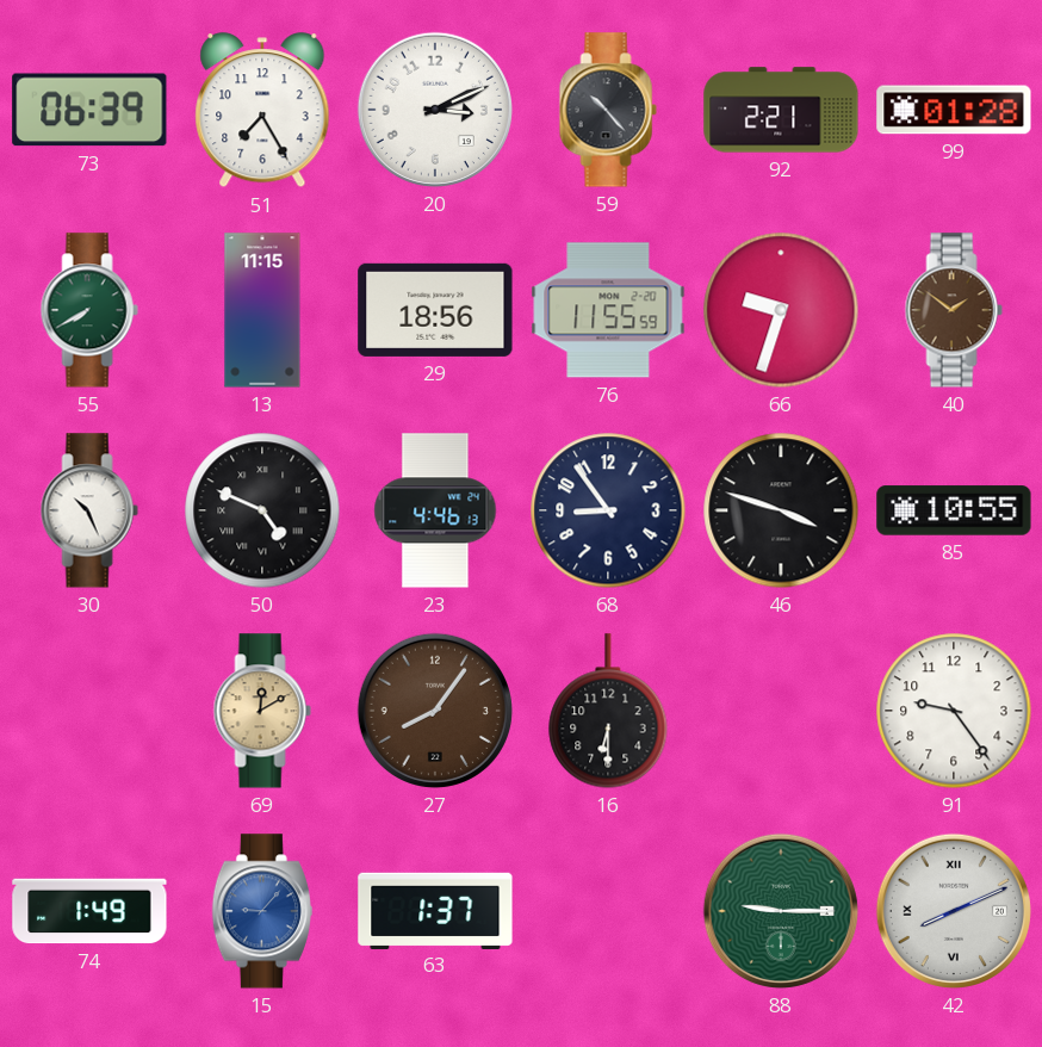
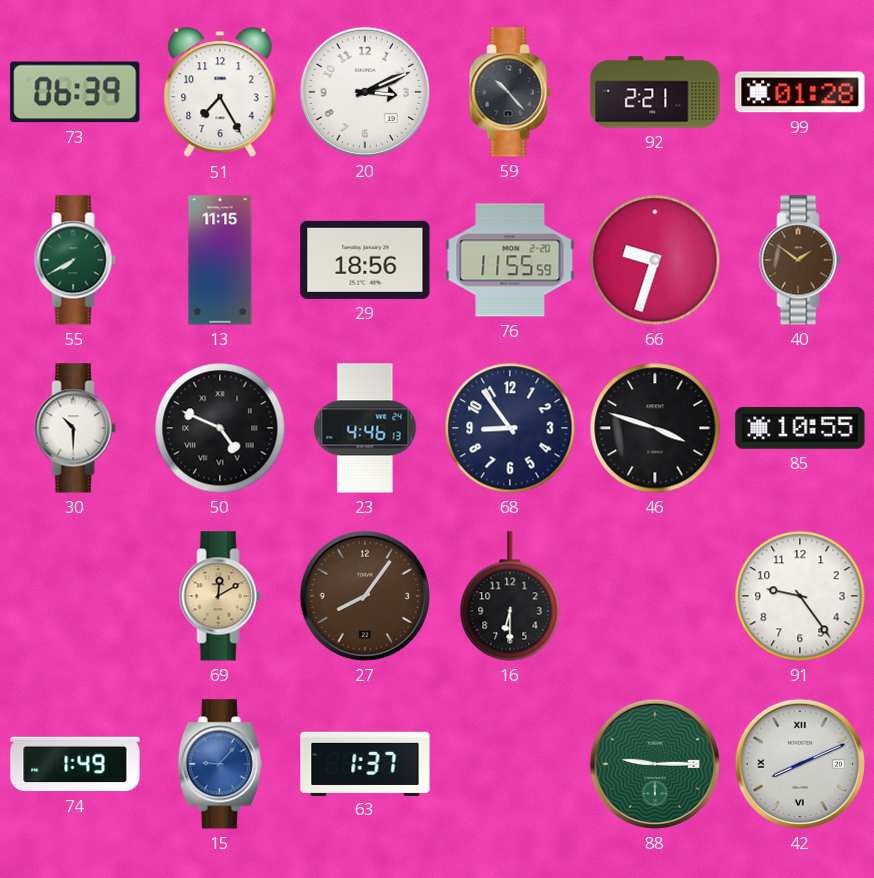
30: 10:26 -> 10:30 (75, 428)
